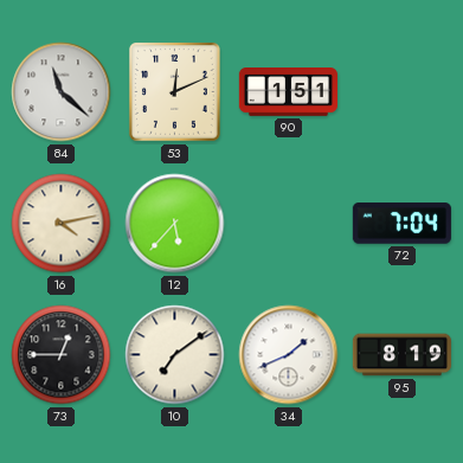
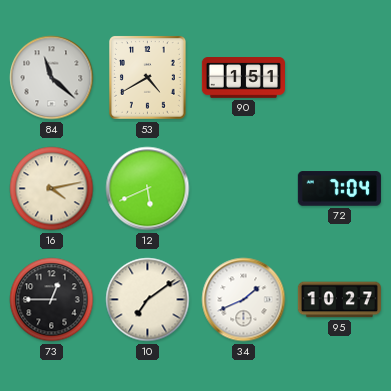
53: 12:11 -> 4:40 (148, 78)
12: 5:37 -> 5:41 (148, 189)
95: 8:19 -> 10:27 (339, 300)
